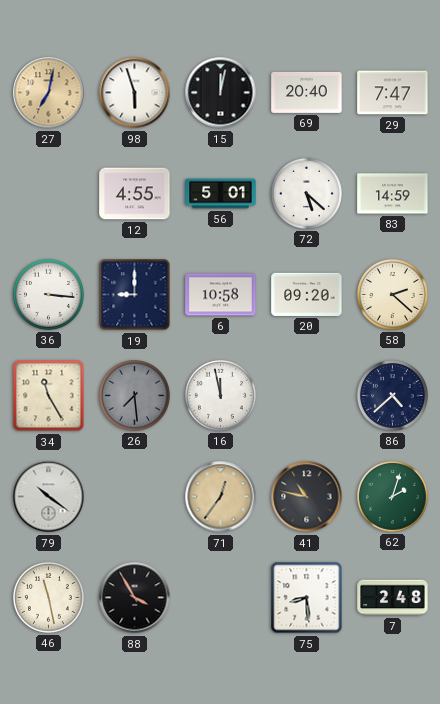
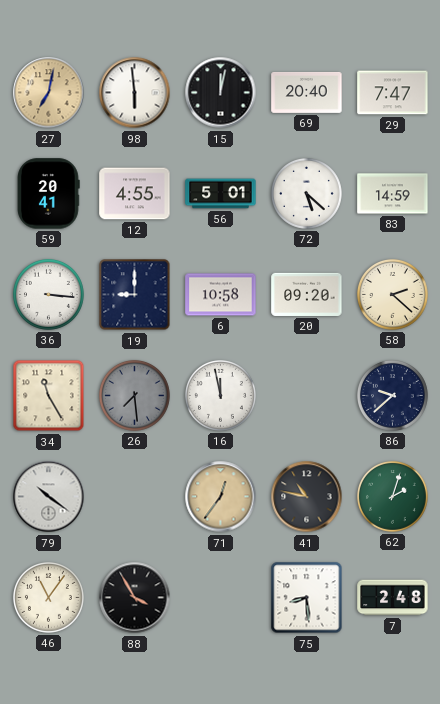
98: 5:57 -> 5:59 (135, 93)
59: none -> 20:41 (49, 194)
86: 4:38 -> 9:38 (392, 395)
46: 11:28 -> 11:06 (48, 597)
